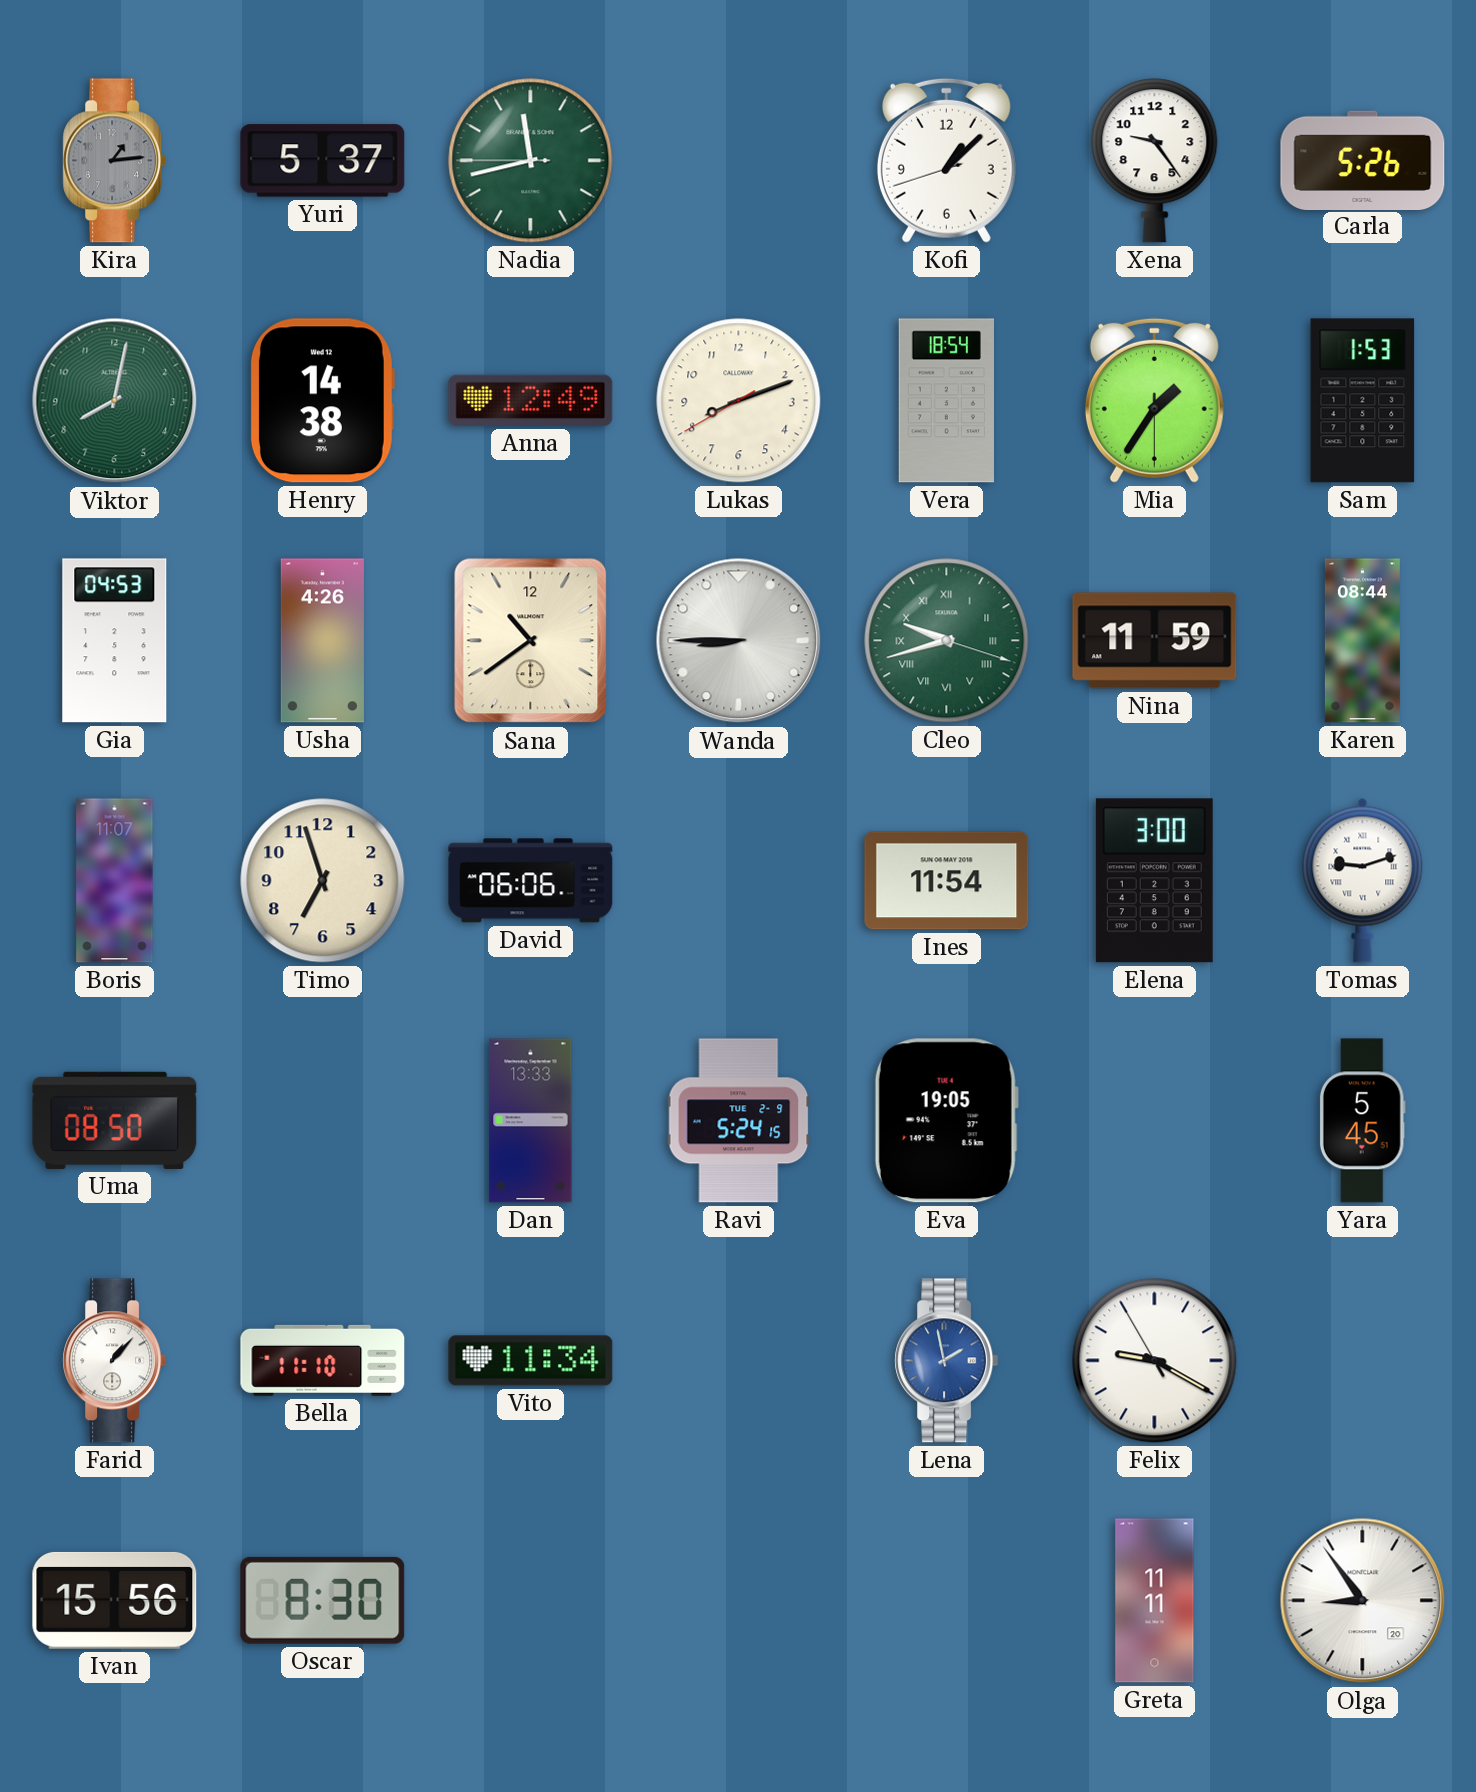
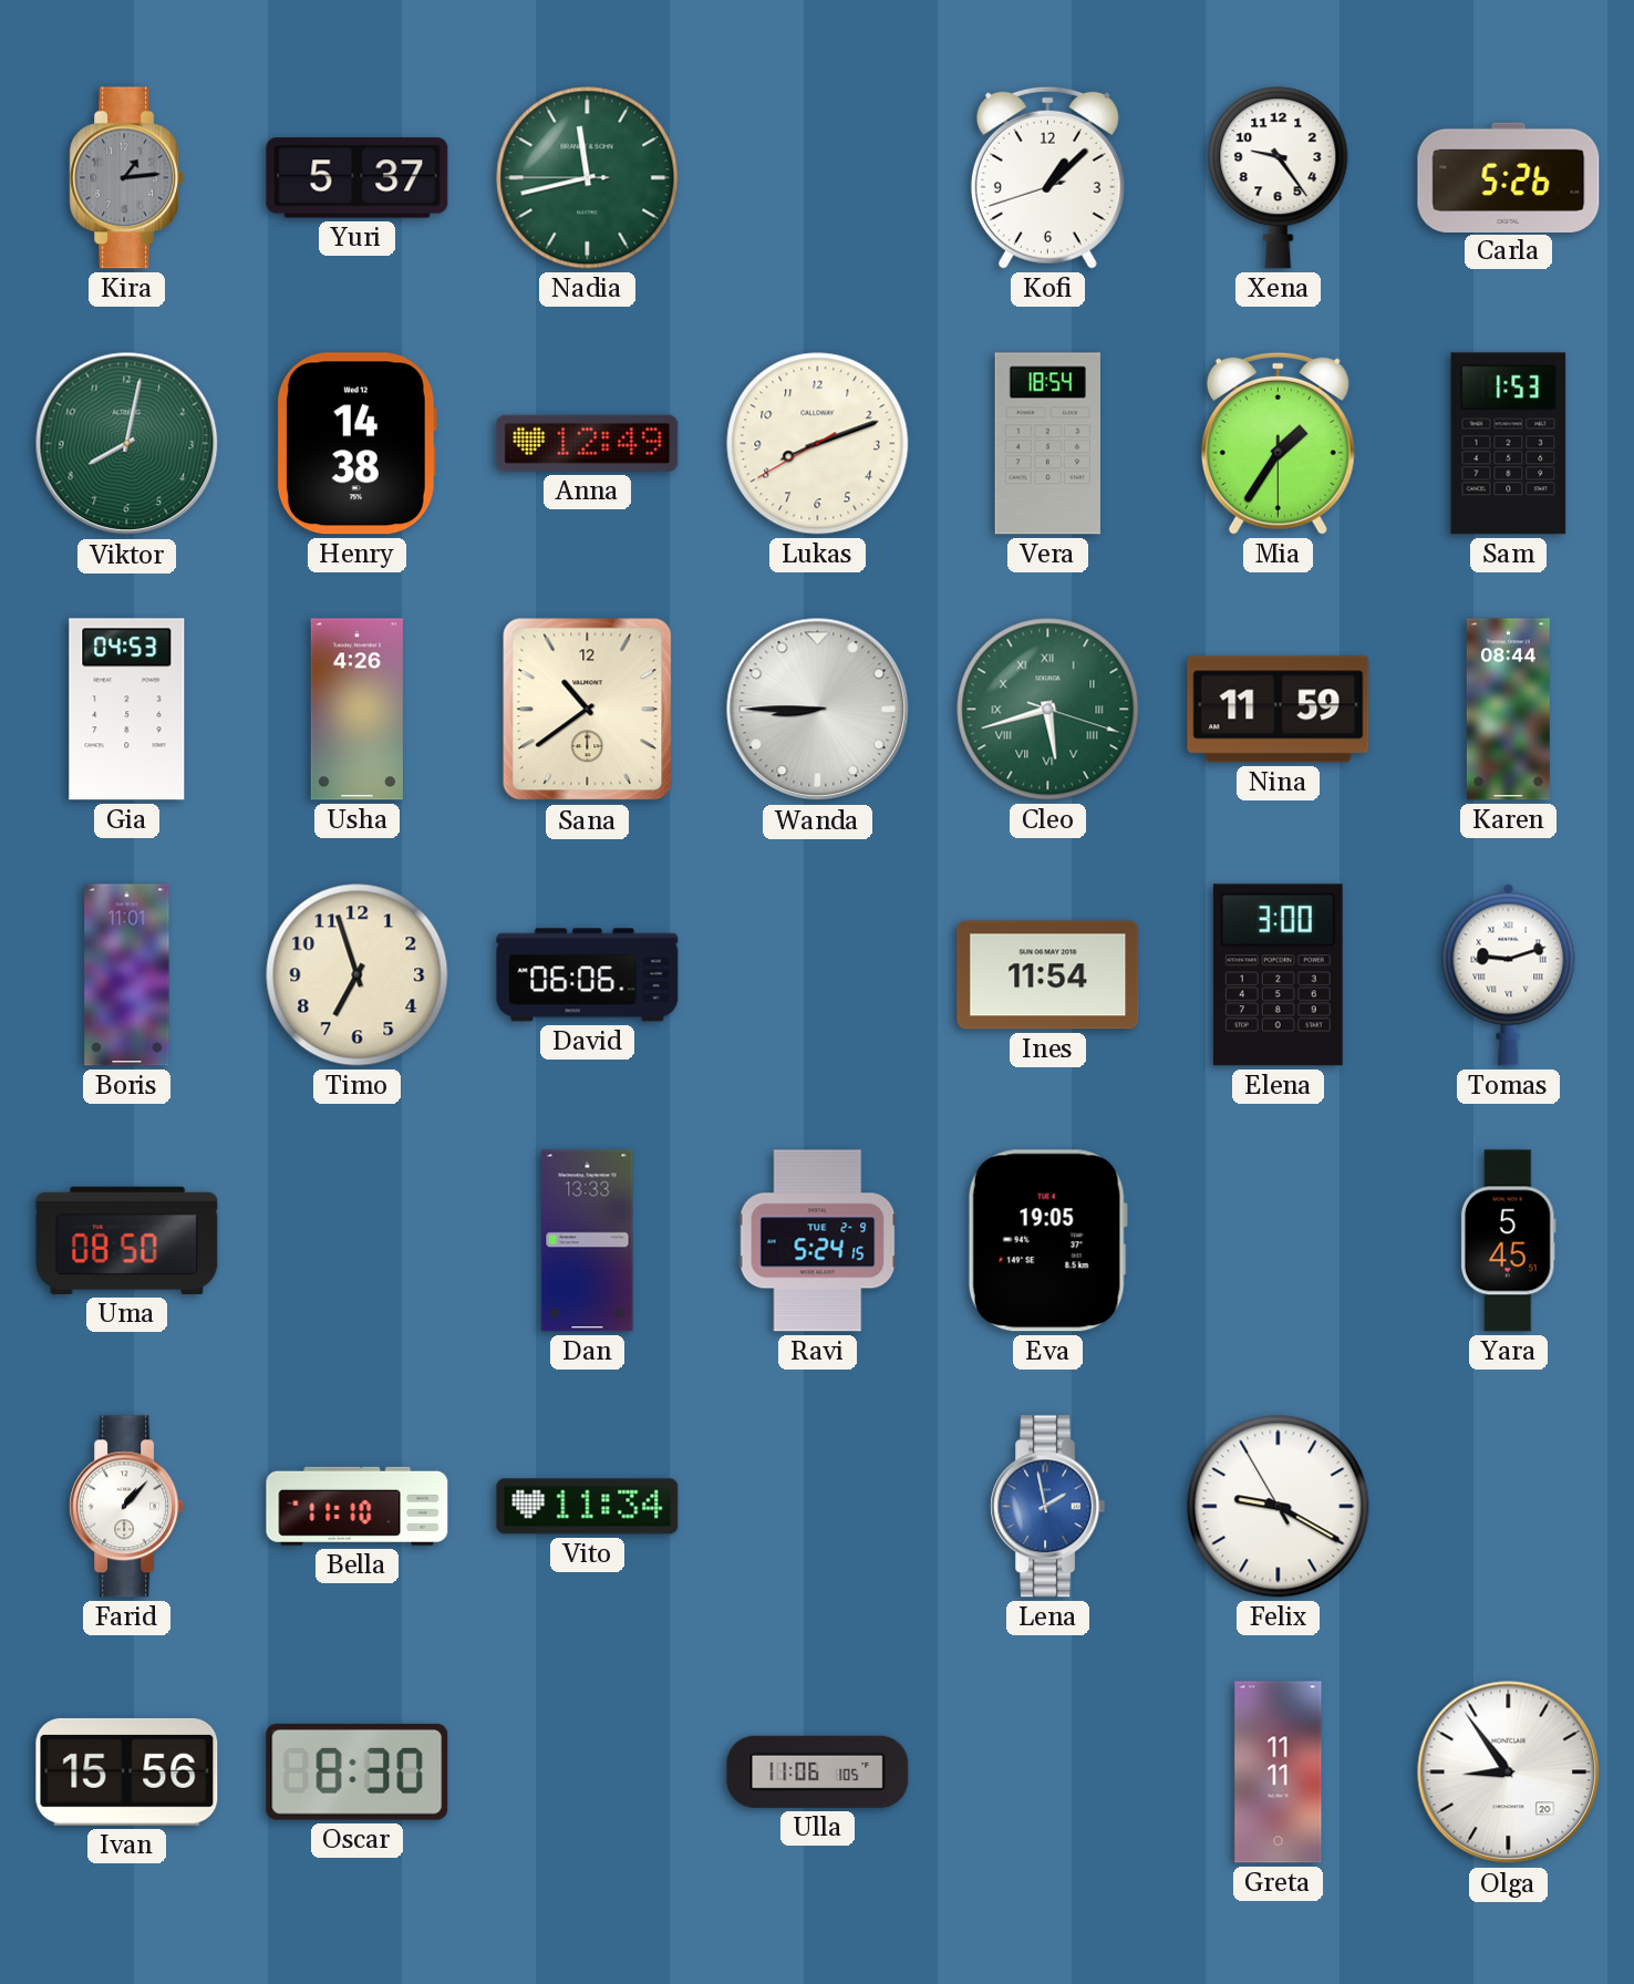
Cleo: 9:42 -> 5:42 (1048, 710)
Boris: 11:07 -> 11:01 (127, 975)
Ulla: none -> 11:06 (818, 1771)
